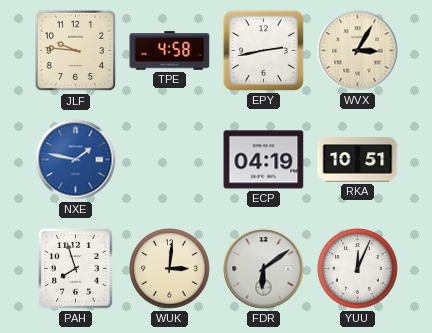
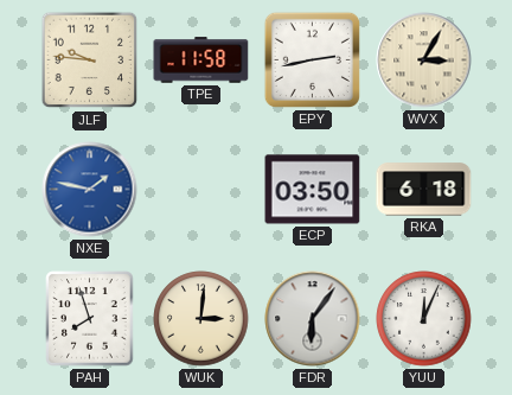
TPE: 4:58 -> 11:58 (201, 60)
ECP: 04:19 -> 03:50 (313, 190)
RKA: 10:51 -> 6:18 (424, 190)
FDR: 6:09 -> 6:06 (313, 319)
